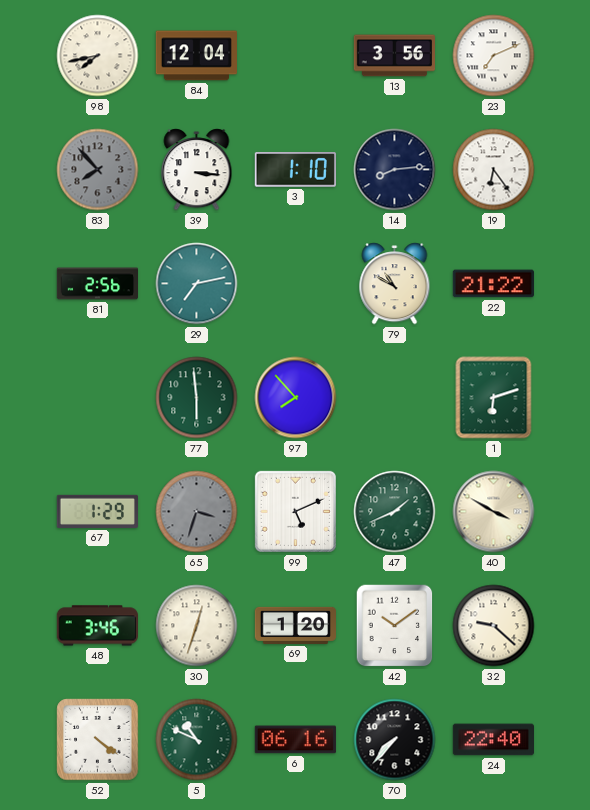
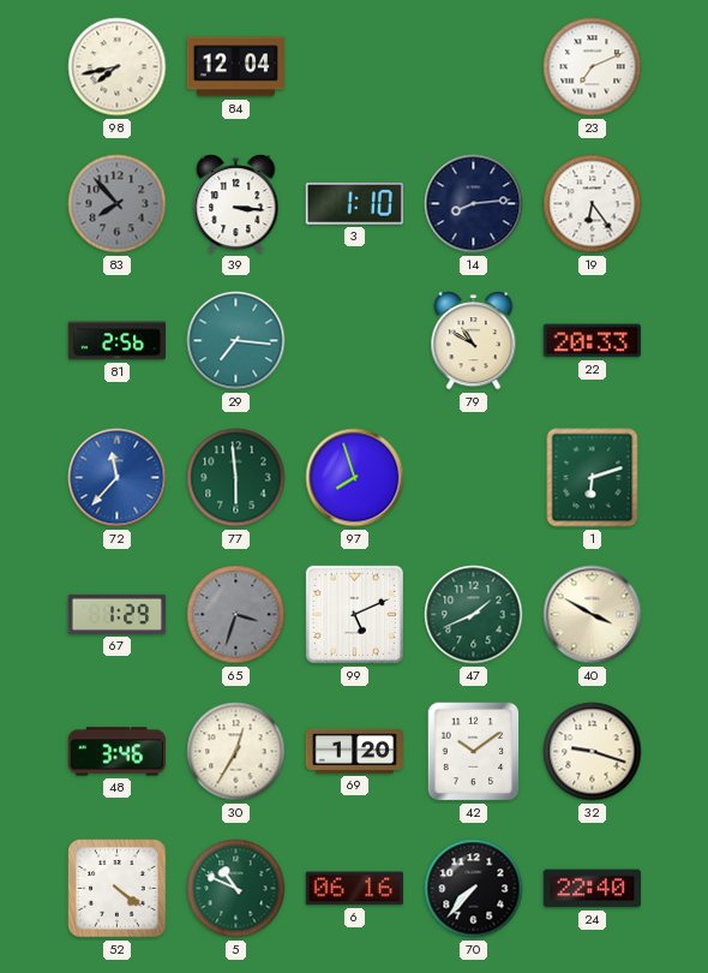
13: 3:56 -> none (394, 56)
29: 7:13 -> 7:16 (236, 341)
22: 21:22 -> 20:33 (592, 341)
72: none -> 11:37 (118, 478)
97: 7:53 -> 7:57 (355, 478)
30: 12:33 -> 12:35 (236, 752)
32: 9:22 -> 9:18 (593, 752)
